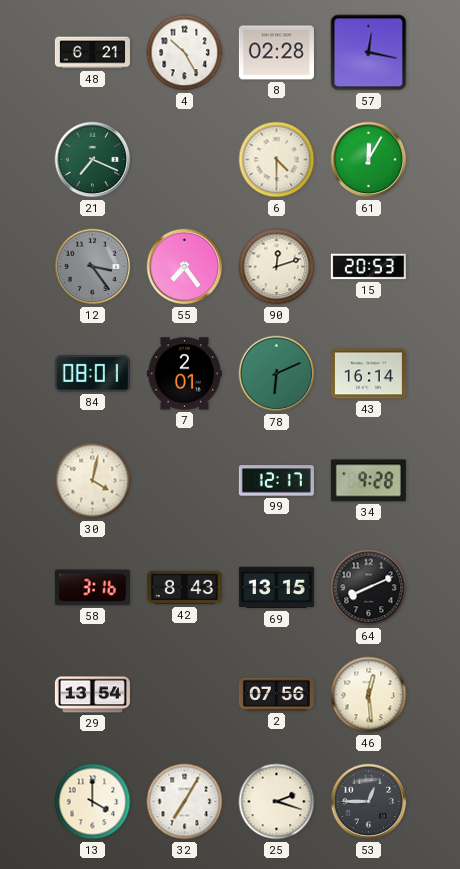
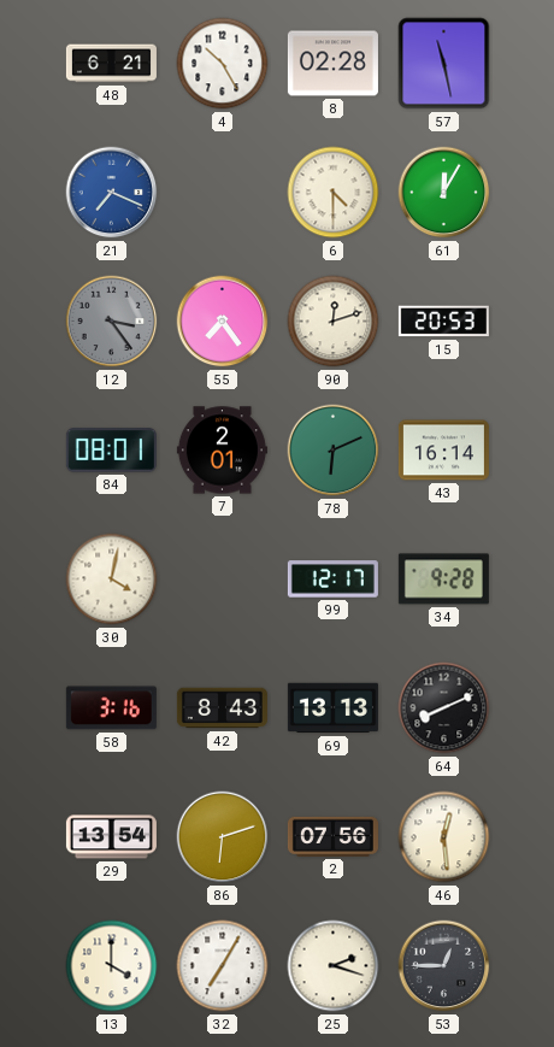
57: 12:17 -> 11:28 (444, 64)
21 dial: green -> blue (112, 193)
69: 13:15 -> 13:13 (332, 708)
86: none -> 6:12 (223, 837)
